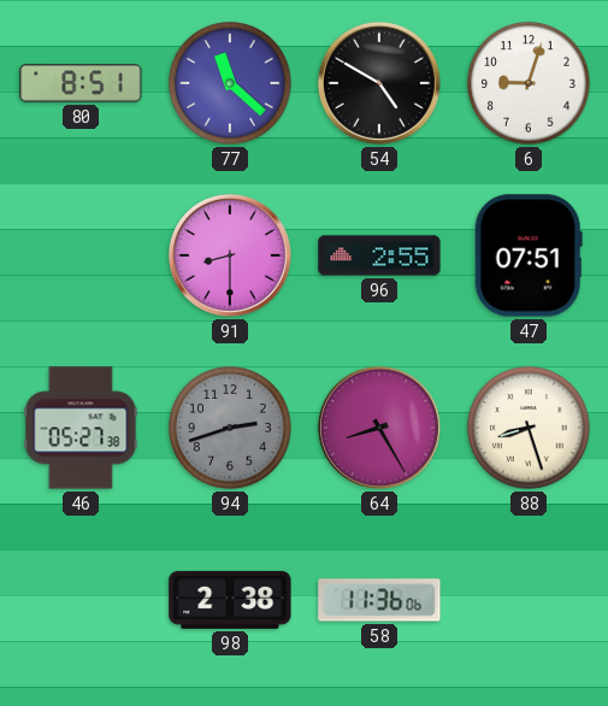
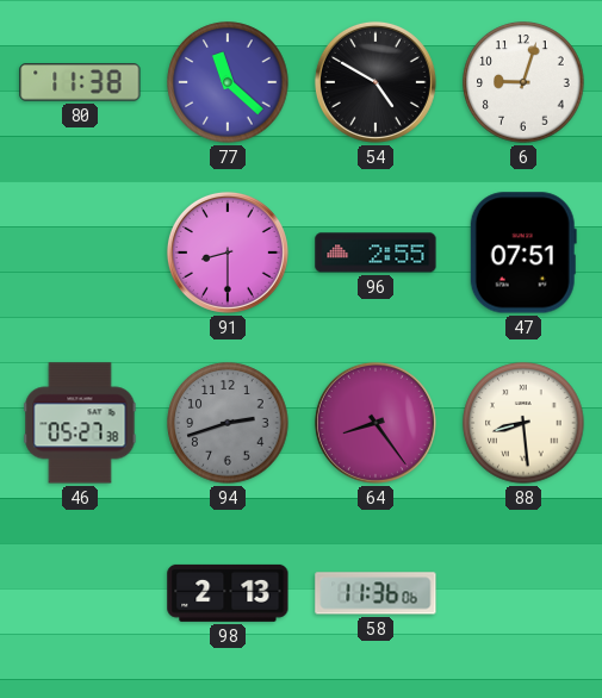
80: 8:51 -> 11:38 (80, 82)
64: 8:25 -> 8:24 (376, 423)
88: 8:27 -> 8:29 (523, 423)
98: 2:38 -> 2:13 (228, 593)
